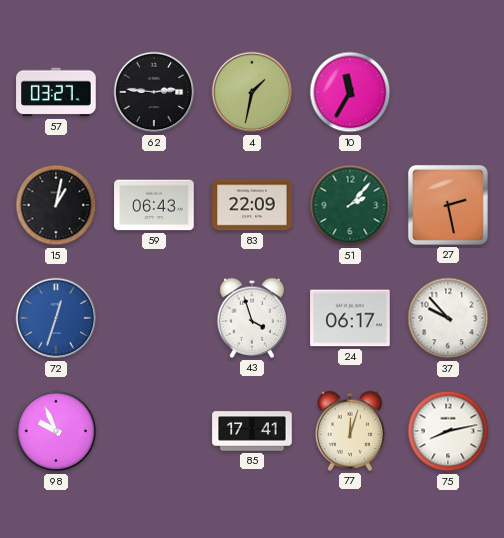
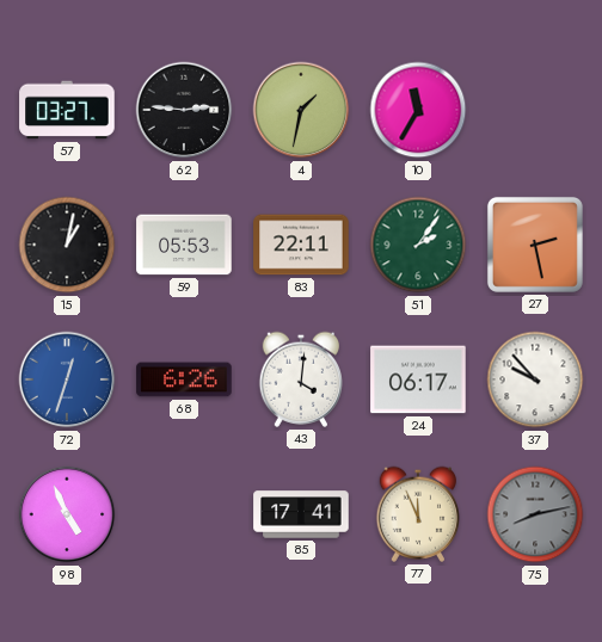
59: 06:43 -> 05:53 (184, 245)
83: 22:09 -> 22:11 (301, 245)
51: 2:07 -> 2:06 (418, 245)
68: none -> 6:26 (184, 379)
43: 3:57 -> 4:01 (300, 379)
98: 9:56 -> 4:56 (67, 514)
77: 12:03 -> 11:56 (417, 514)
75 dial: white -> grey (535, 514)
